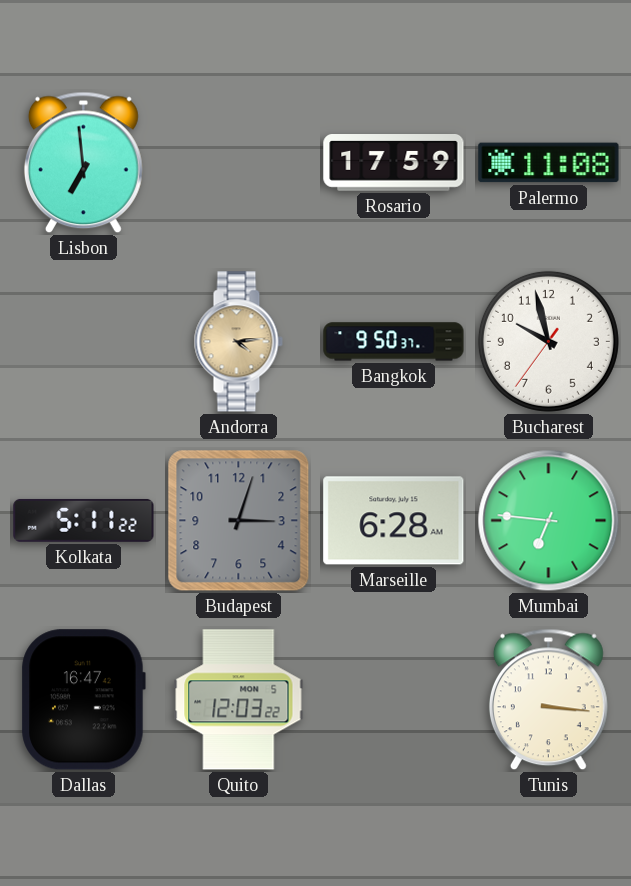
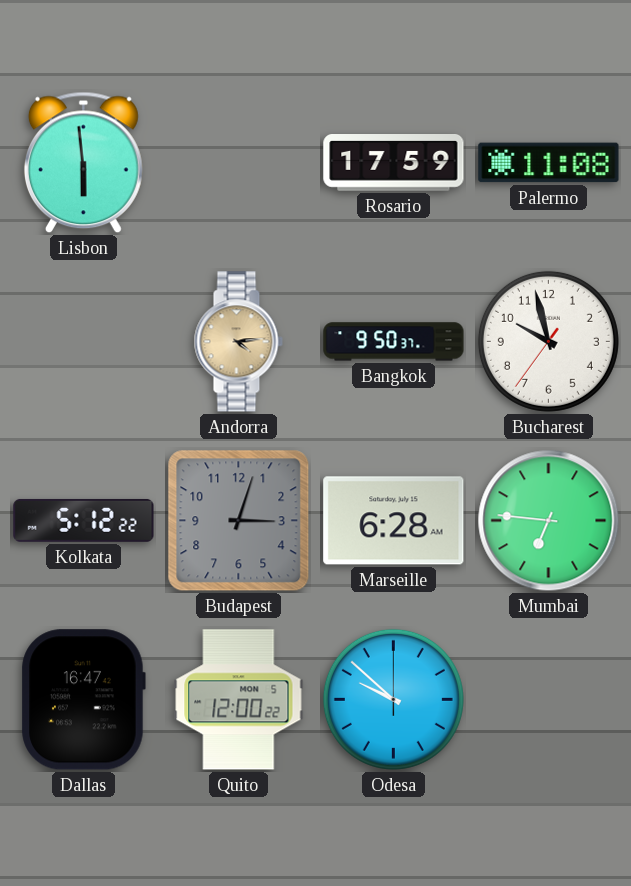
Lisbon: 6:59 -> 5:59 (83, 163)
Kolkata: 5:11 -> 5:12 (84, 520)
Quito: 12:03 -> 12:00 (239, 700)
Odesa: none -> 9:52 (393, 699)
Tunis: 3:16 -> none (548, 700)
